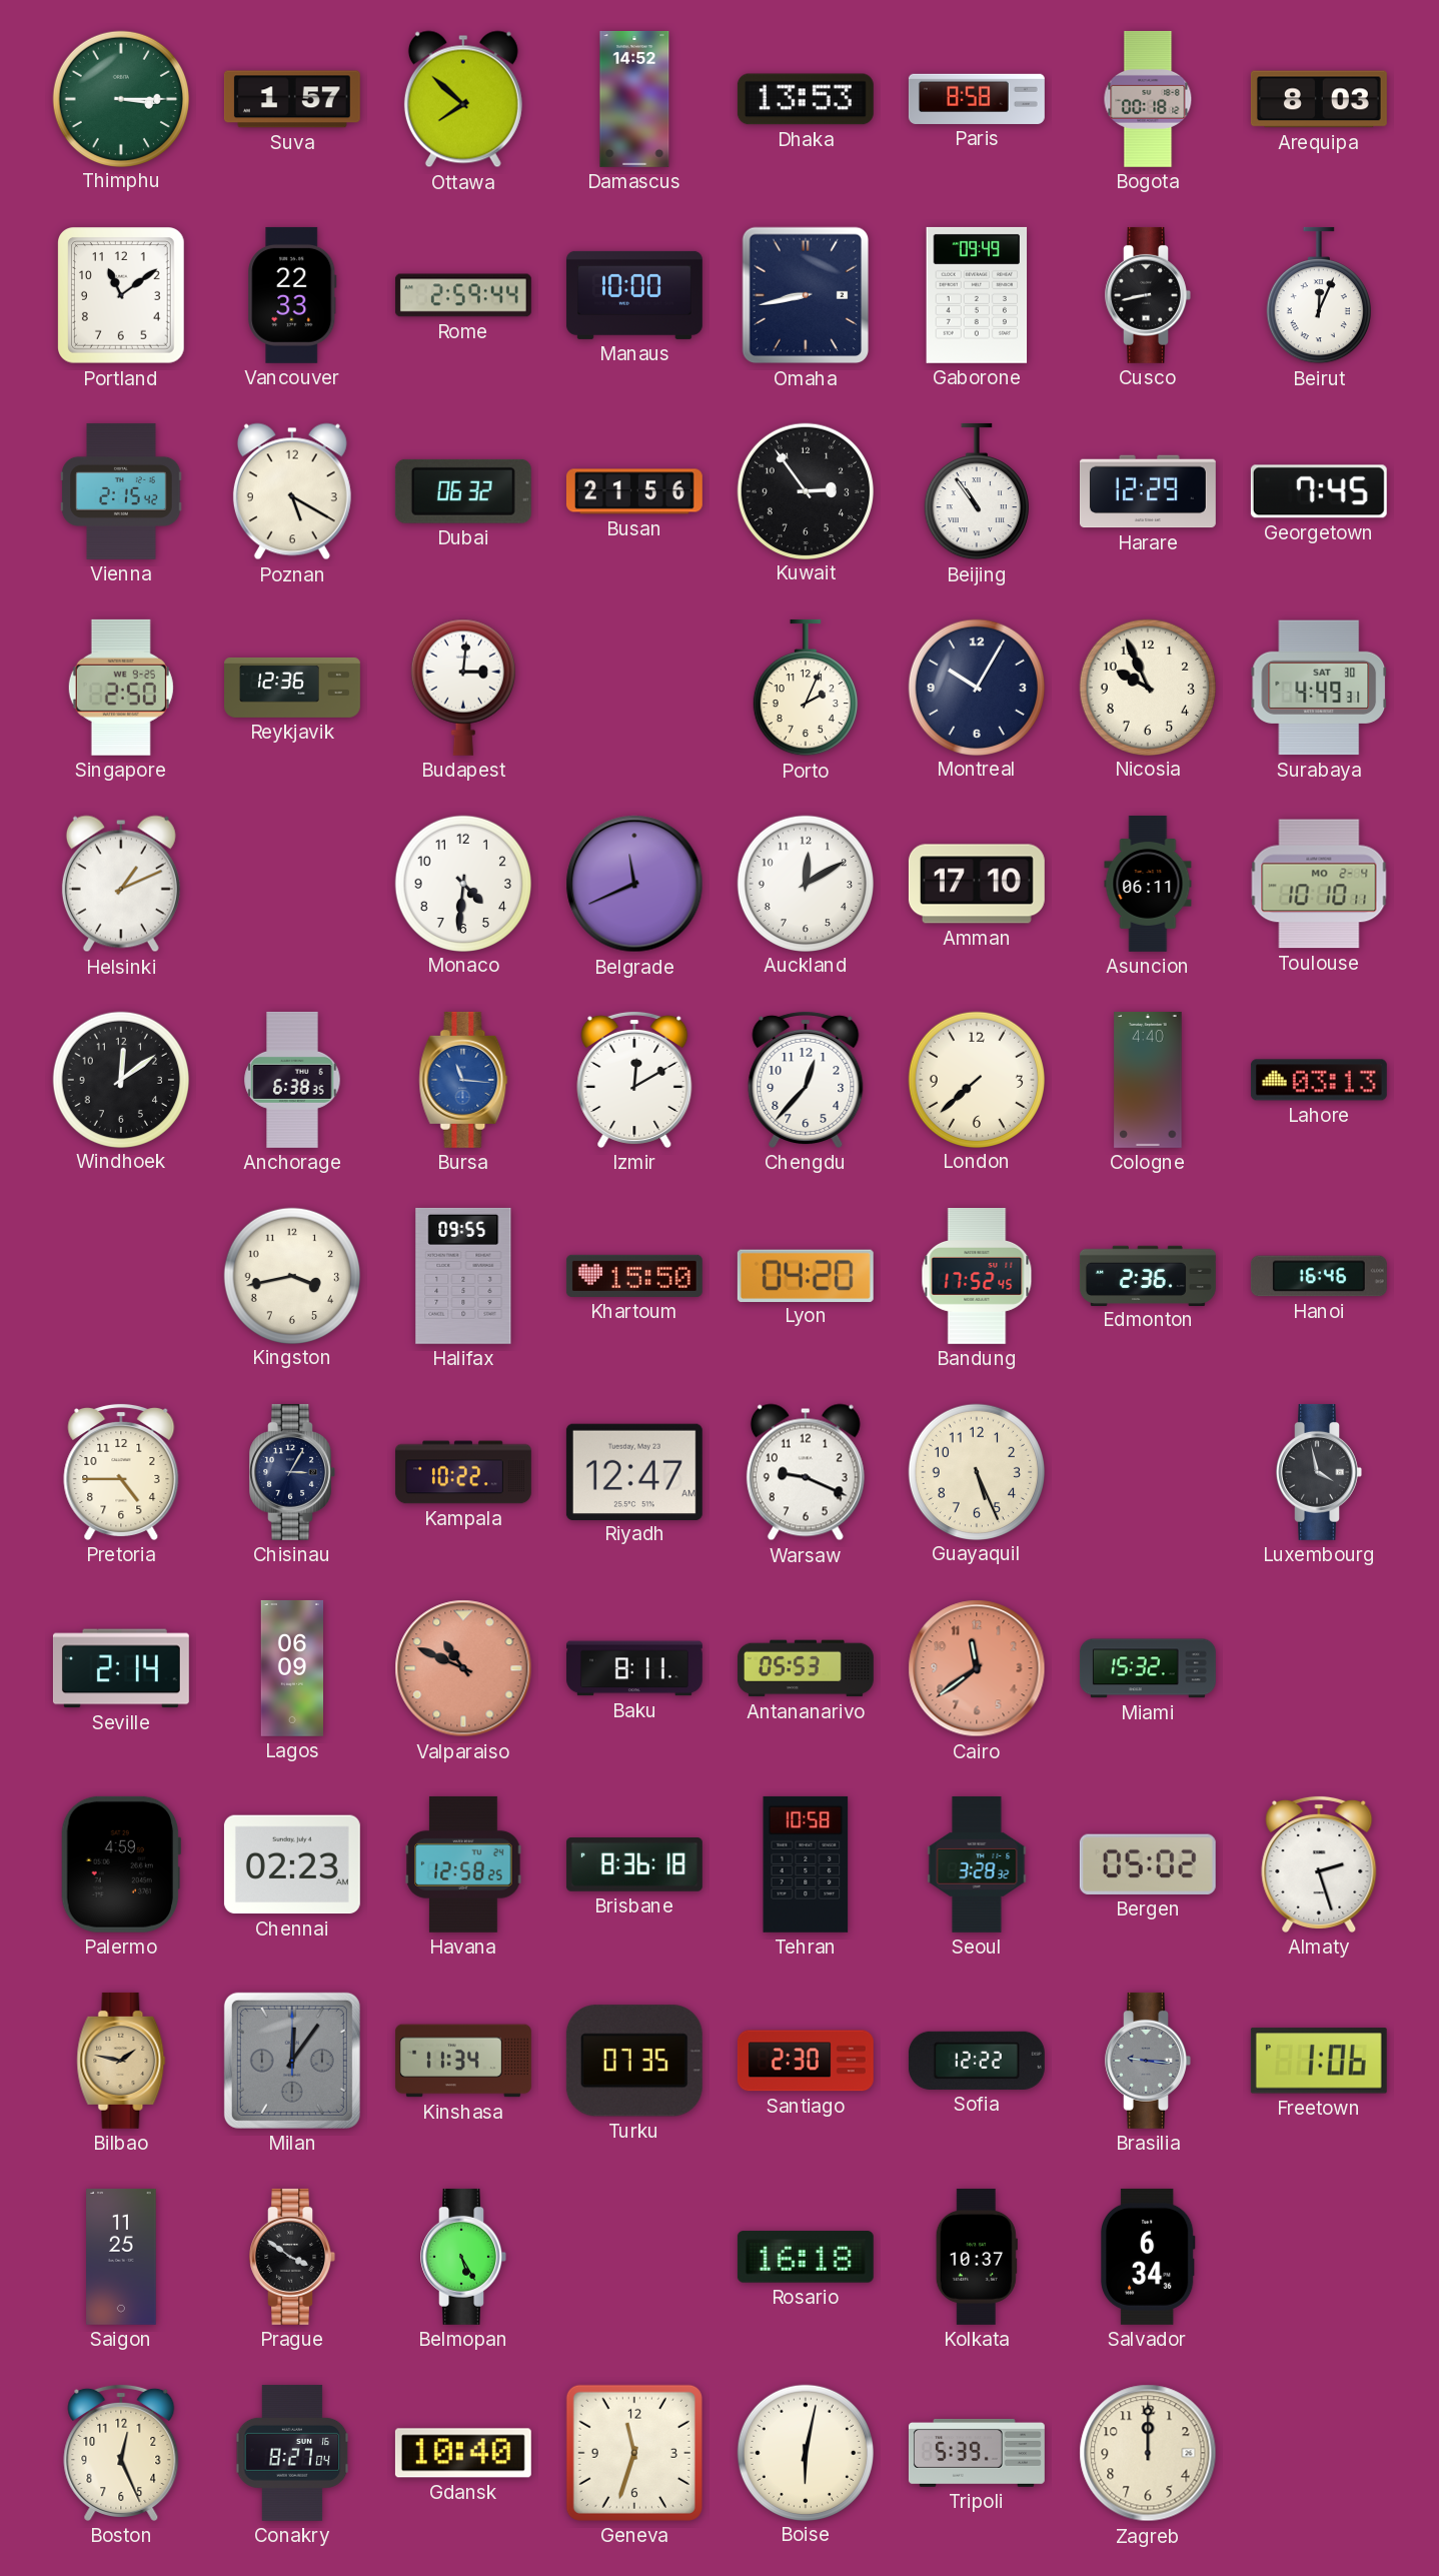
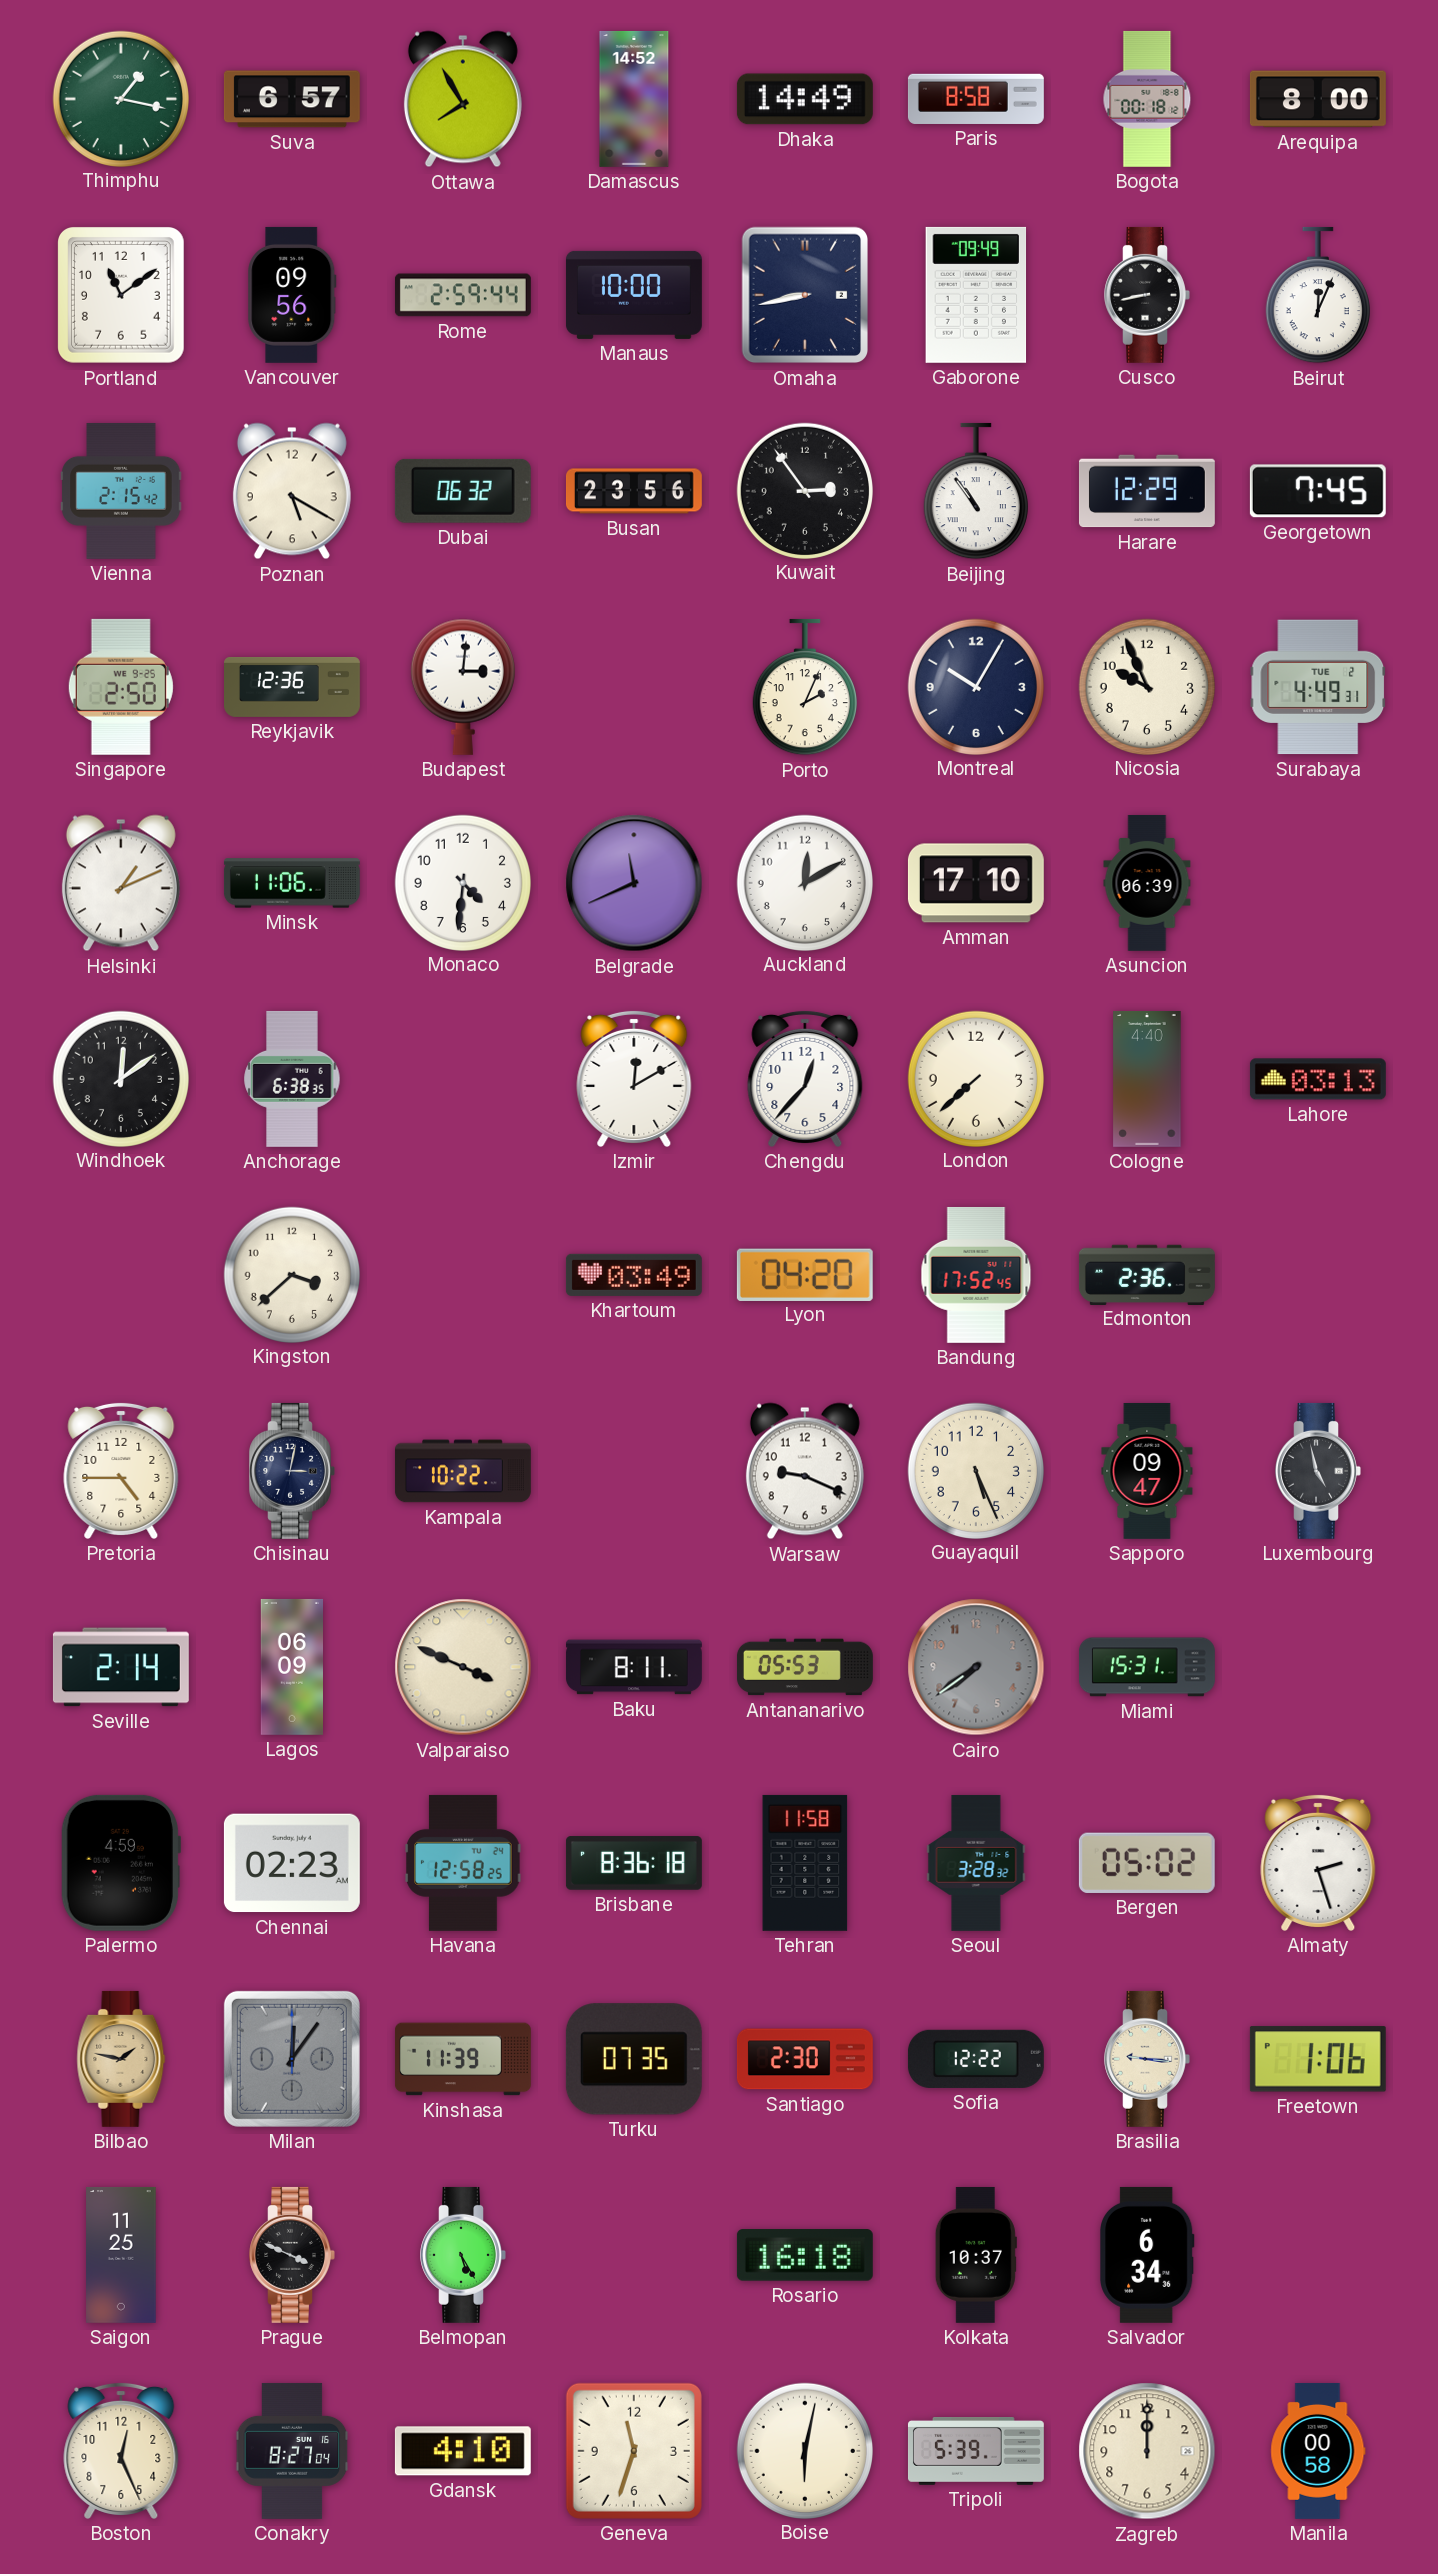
Thimphu: 3:15 -> 1:17 (120, 98)
Suva: 1:57 -> 6:57 (292, 99)
Ottawa: 7:52 -> 7:55 (463, 99)
Dhaka: 13:53 -> 14:49 (805, 99)
Arequipa: 8:03 -> 8:00 (1318, 99)
Vancouver: 22:33 -> 09:56 (292, 295)
Busan: 21:56 -> 23:56 (634, 491)
Surabaya date: SAT 30 -> TUE 2 (1318, 687)
Minsk: none -> 11:06 (292, 883)
Asuncion: 06:11 -> 06:39 (1147, 883)
Toulouse: 10:10 -> none (1319, 884)
Bursa: 11:16 -> none (463, 1080)
Kingston: 3:43 -> 3:38 (291, 1274)
Halifax: 09:55 -> none (463, 1276)
Khartoum: 15:50 -> 03:49 (634, 1275)
Hanoi: 16:46 -> none (1319, 1276)
Chisinau: 3:05 -> 3:02 (292, 1471)
Riyadh: 12:47 -> none (634, 1471)
Sapporo: none -> 09:47 (1147, 1471)
Luxembourg: 3:58 -> 4:58 (1318, 1471)
Valparaiso: 10:49 -> 3:49 (463, 1667)
Valparaiso dial: salmon -> cream (463, 1667)
Cairo: 11:39 -> 7:39 (976, 1667)
Cairo dial: salmon -> grey (976, 1667)
Miami: 15:32 -> 15:31 (1147, 1667)
Tehran: 10:58 -> 11:58 (805, 1863)
Kinshasa: 11:34 -> 11:39 (463, 2059)
Brasilia dial: grey -> cream (1147, 2059)
Prague: 3:51 -> 3:49 (292, 2255)
Gdansk: 10:40 -> 4:10 (463, 2451)
Manila: none -> 00:58 (1318, 2451)
